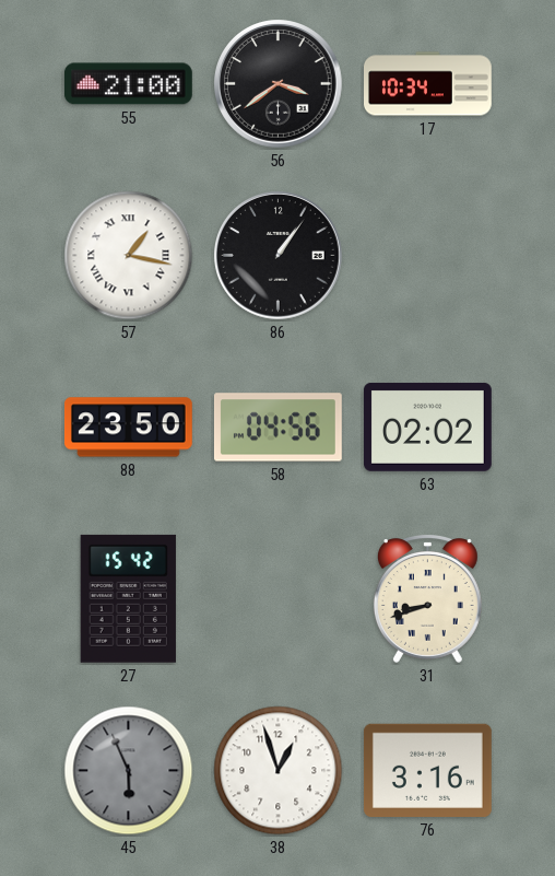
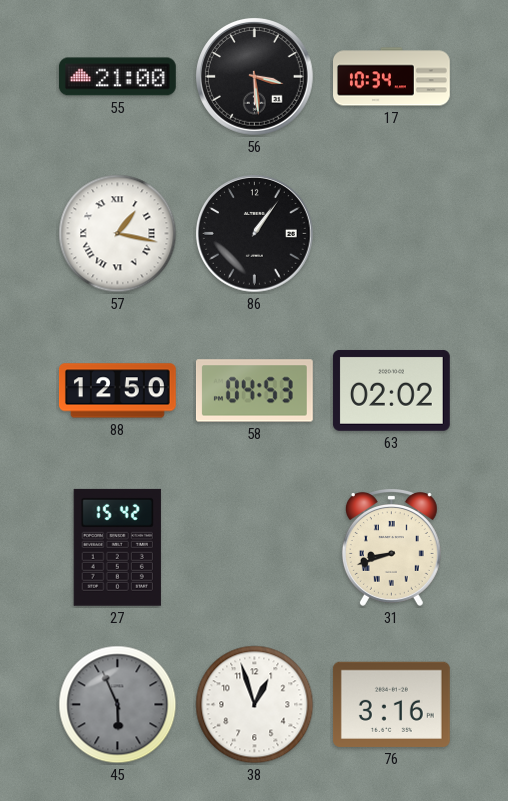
56: 3:39 -> 3:29 (255, 77)
88: 23:50 -> 12:50 (117, 391)
58: 04:56 -> 04:53 (254, 391)
